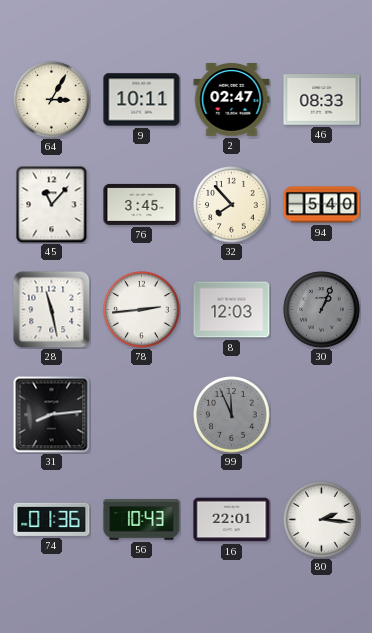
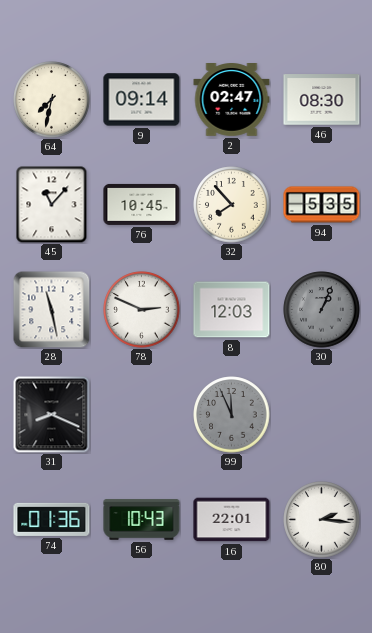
64: 3:05 -> 7:32 (52, 100)
9: 10:11 -> 09:14 (142, 100)
46: 08:33 -> 08:30 (322, 100)
76: 3:45 -> 10:45 (142, 204)
94: 5:40 -> 5:35 (322, 205)
78: 2:44 -> 2:49 (142, 310)
31: 8:14 -> 8:19 (52, 415)
